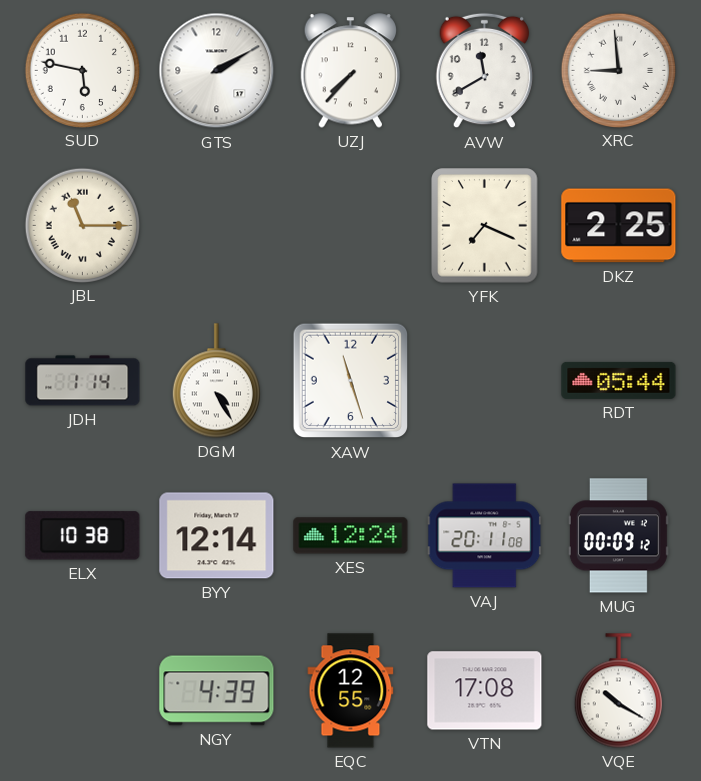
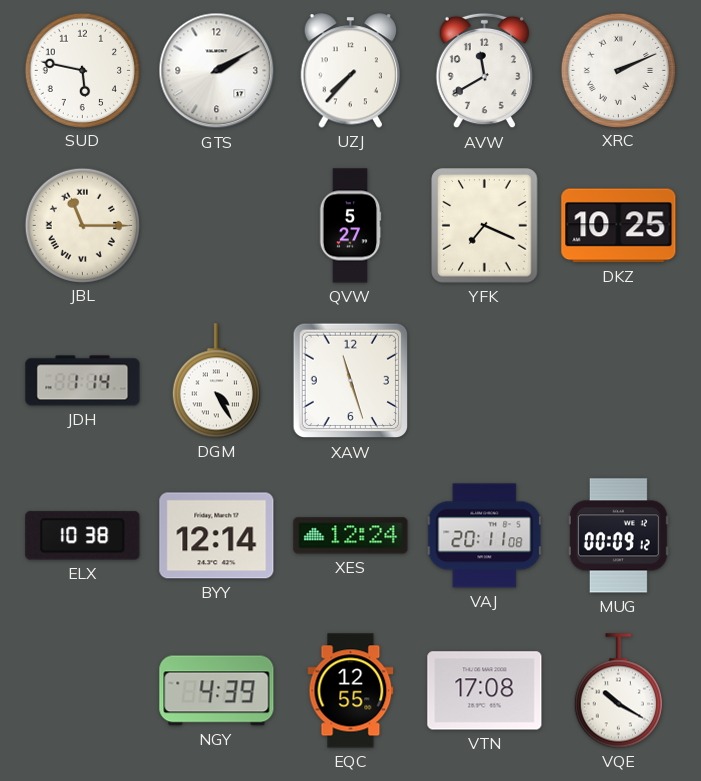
XRC: 8:59 -> 2:11 (618, 70)
QVW: none -> 5:27 (350, 226)
DKZ: 2:25 -> 10:25 (619, 226)
RDT: 05:44 -> none (619, 380)
